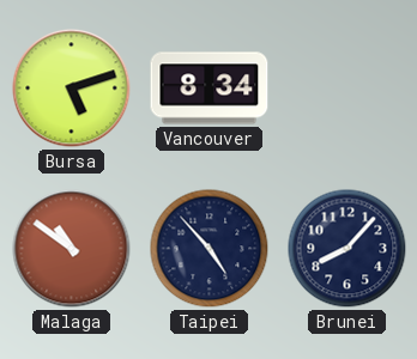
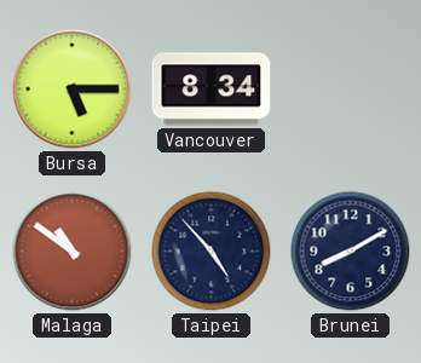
Bursa: 5:12 -> 5:15 (73, 90)
Brunei: 8:07 -> 8:10 (351, 252)
